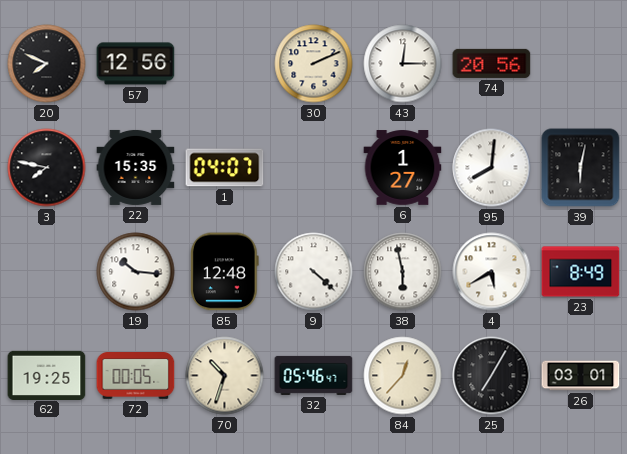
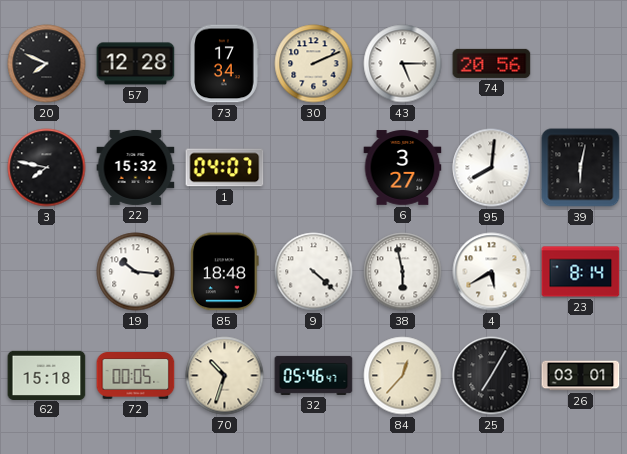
57: 12:56 -> 12:28 (136, 64)
73: none -> 17:34 (225, 64)
43: 12:15 -> 5:15 (403, 64)
22: 15:35 -> 15:32 (136, 167)
6: 1:27 -> 3:27 (403, 168)
85: 12:48 -> 18:48 (224, 272)
23: 8:49 -> 8:14 (581, 272)
62: 19:25 -> 15:18 (47, 375)
